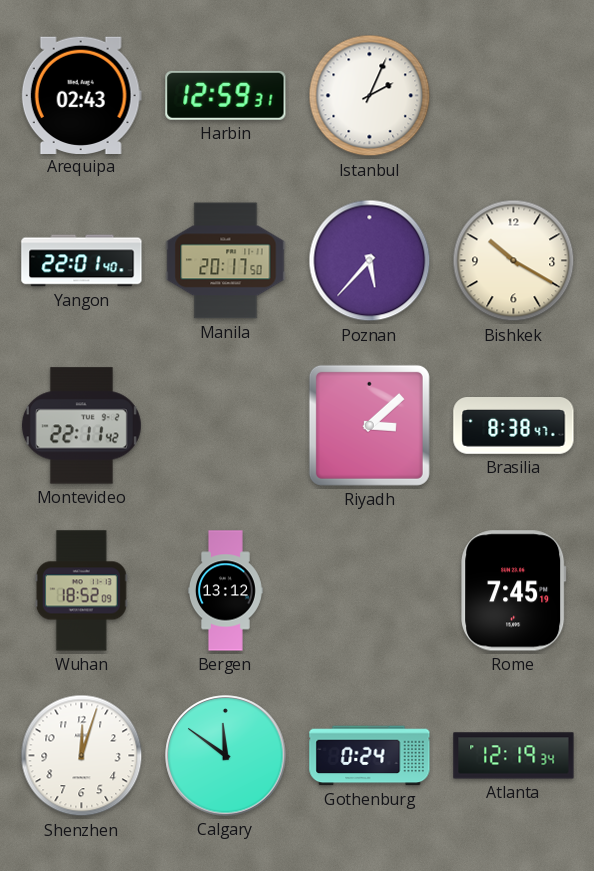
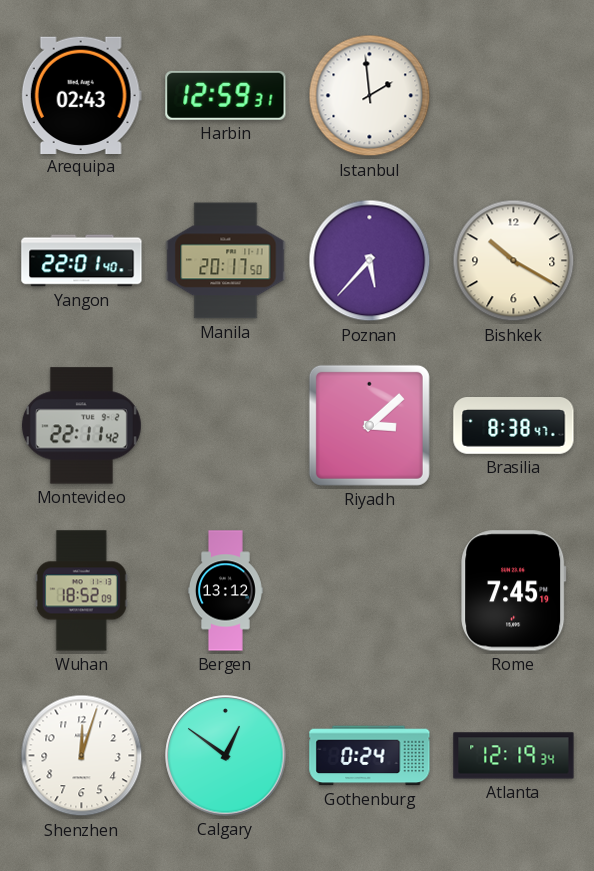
Istanbul: 2:04 -> 1:59 (370, 96)
Calgary: 11:51 -> 12:51 (226, 756)
